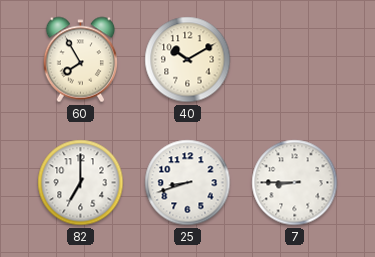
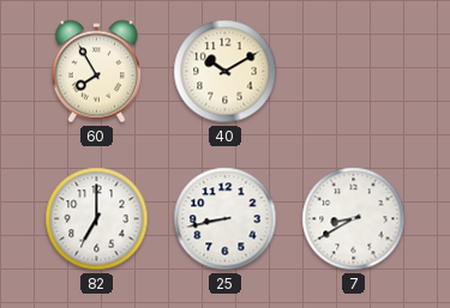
25: 8:42 -> 8:43 (226, 219)
7: 8:45 -> 8:40 (354, 219)
